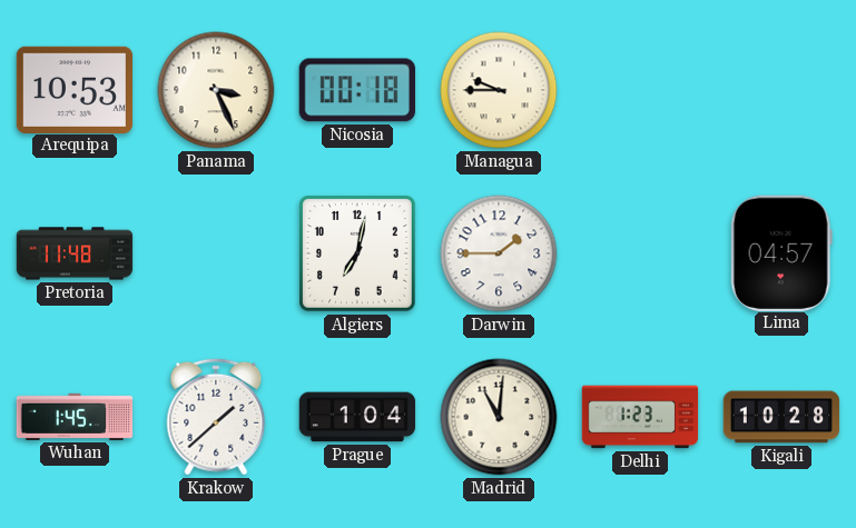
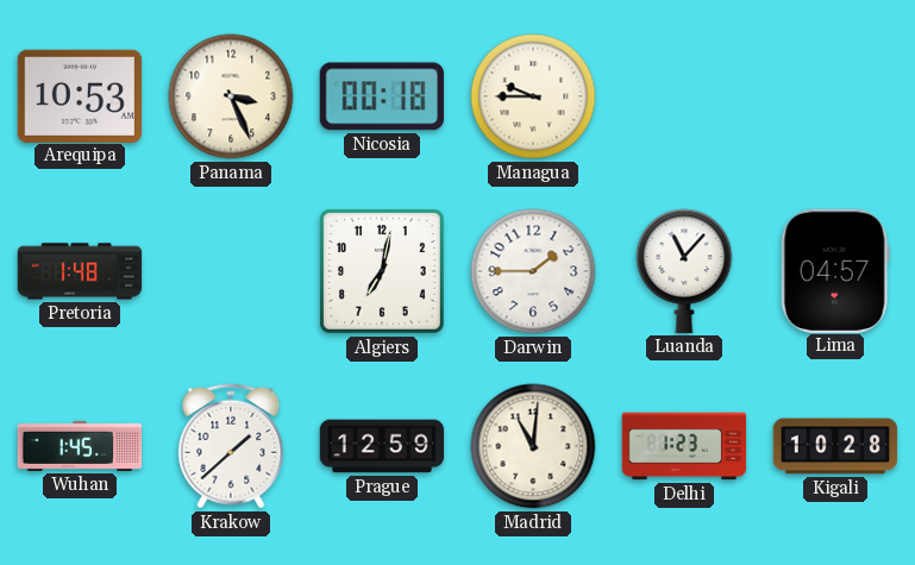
Pretoria: 11:48 -> 1:48 (80, 271)
Luanda: none -> 11:07 (684, 271)
Prague: 1:04 -> 12:59 (382, 446)
